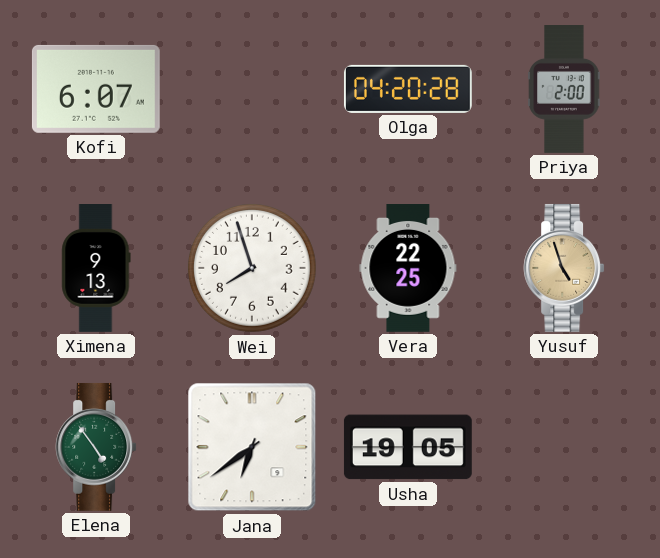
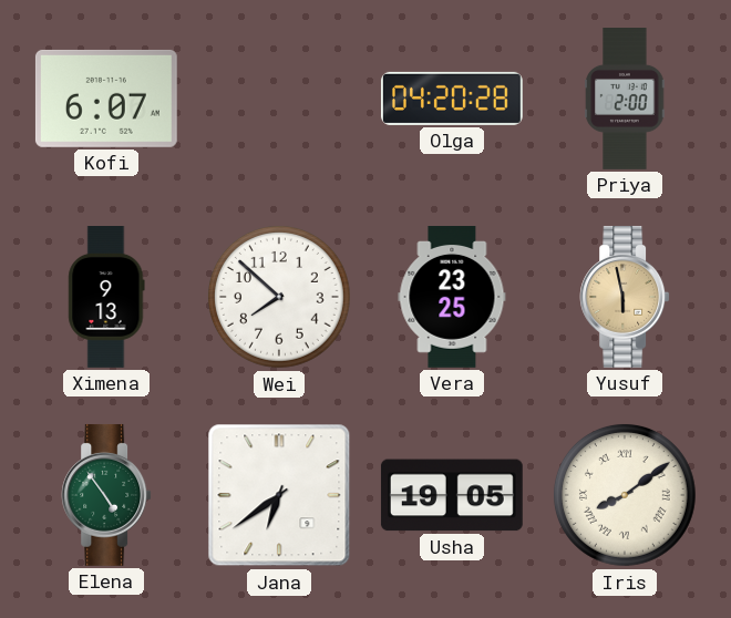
Wei: 7:57 -> 7:52 (279, 297)
Vera: 22:25 -> 23:25 (452, 298)
Yusuf: 4:57 -> 5:58 (625, 297)
Iris: none -> 8:09 (625, 495)
